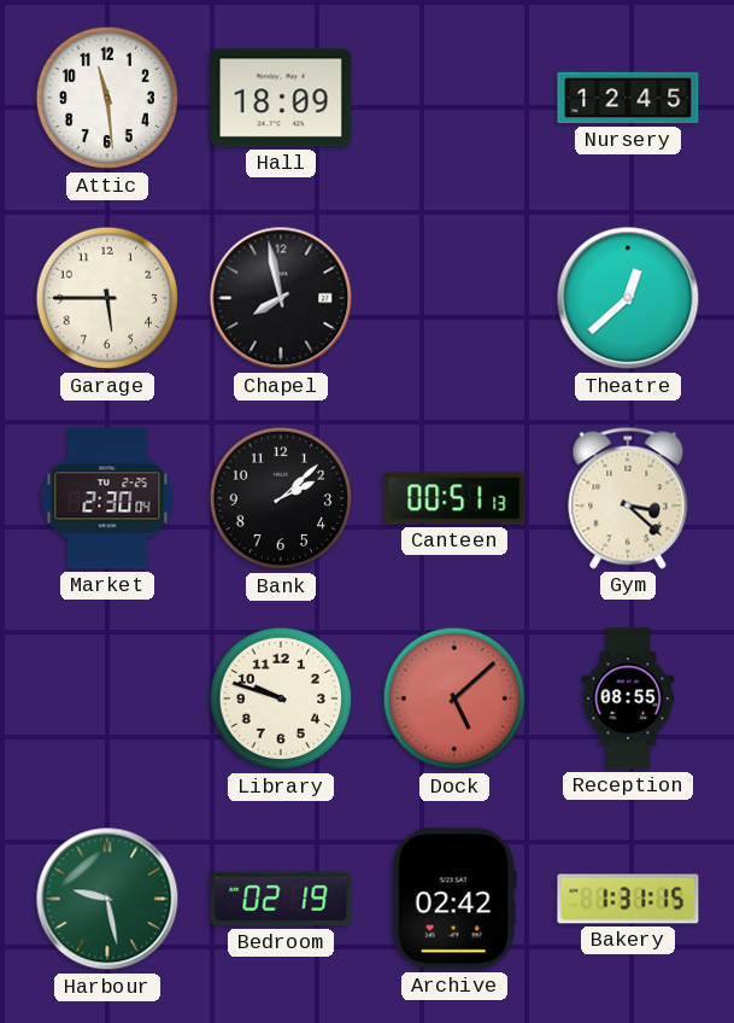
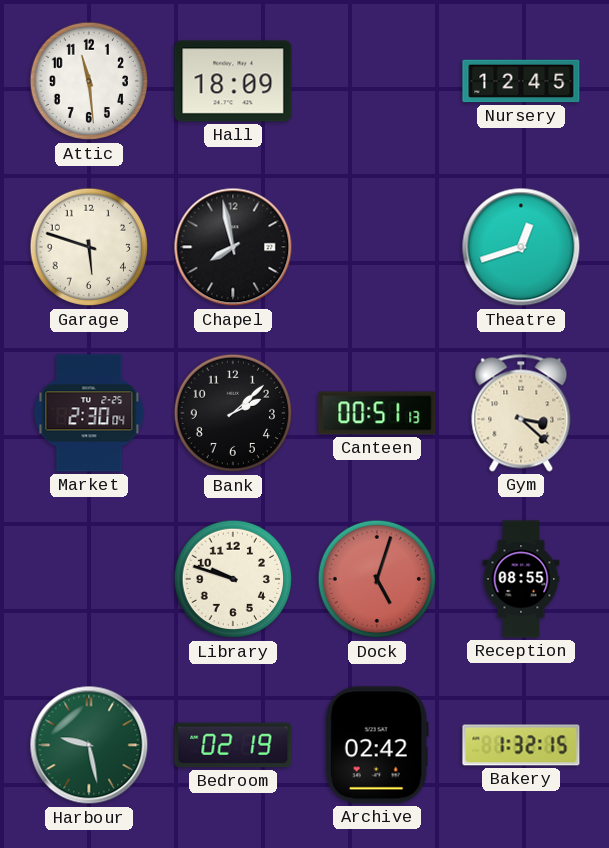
Garage: 5:45 -> 5:48 (89, 247)
Theatre: 12:38 -> 12:42 (521, 247)
Dock: 5:08 -> 5:03 (377, 579)
Bakery: 1:31 -> 1:32 (521, 745)
